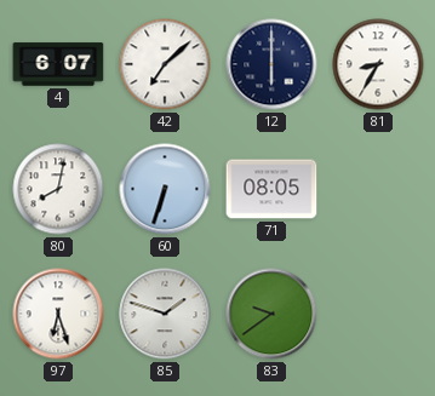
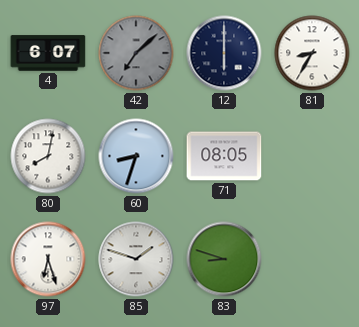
42 dial: white -> grey (136, 53)
60: 6:33 -> 8:33 (136, 156)
83: 9:39 -> 8:48 (224, 259)
